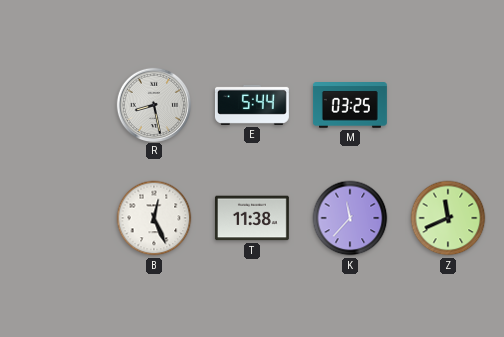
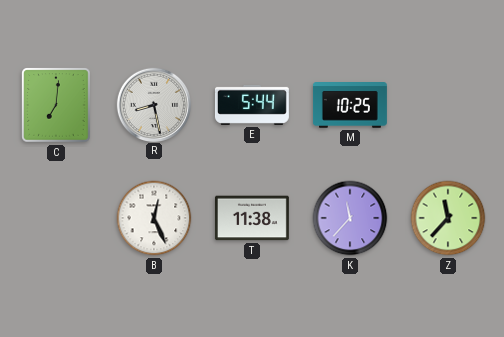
C: none -> 7:01 (56, 105)
M: 03:25 -> 10:25 (350, 106)
Z: 11:41 -> 11:37 (448, 218)
